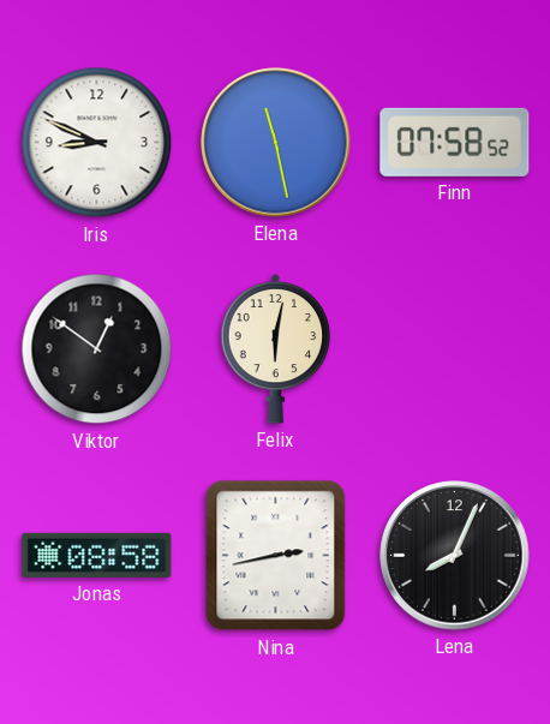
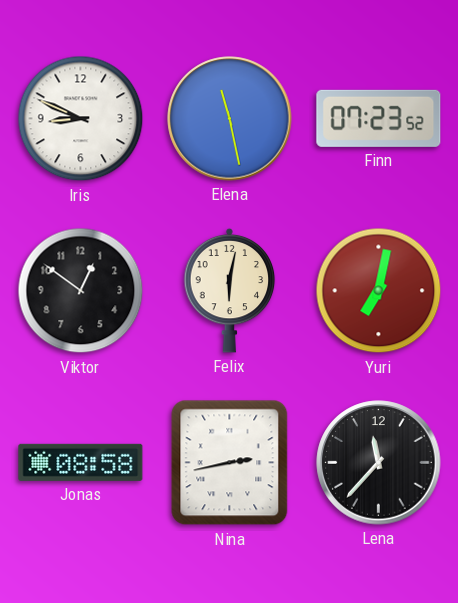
Finn: 07:58 -> 07:23 (379, 118)
Yuri: none -> 7:02 (379, 291)
Lena: 8:04 -> 11:37 (379, 463)
